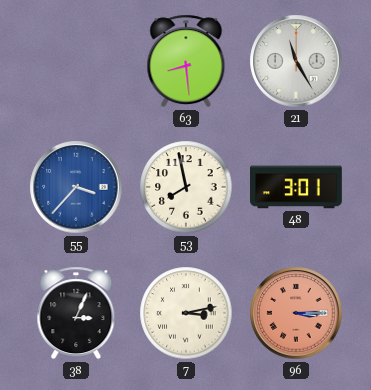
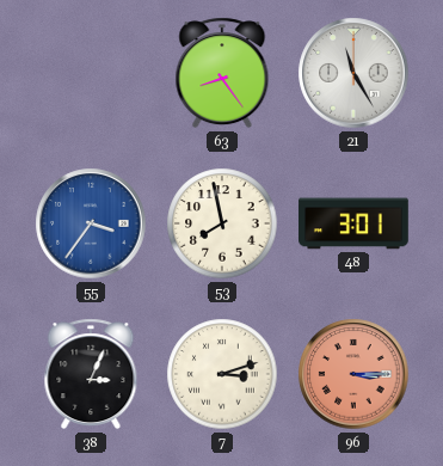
63: 8:29 -> 8:24 (222, 73)
55: 3:37 -> 3:36 (91, 223)
7: 3:13 -> 3:12 (222, 374)
